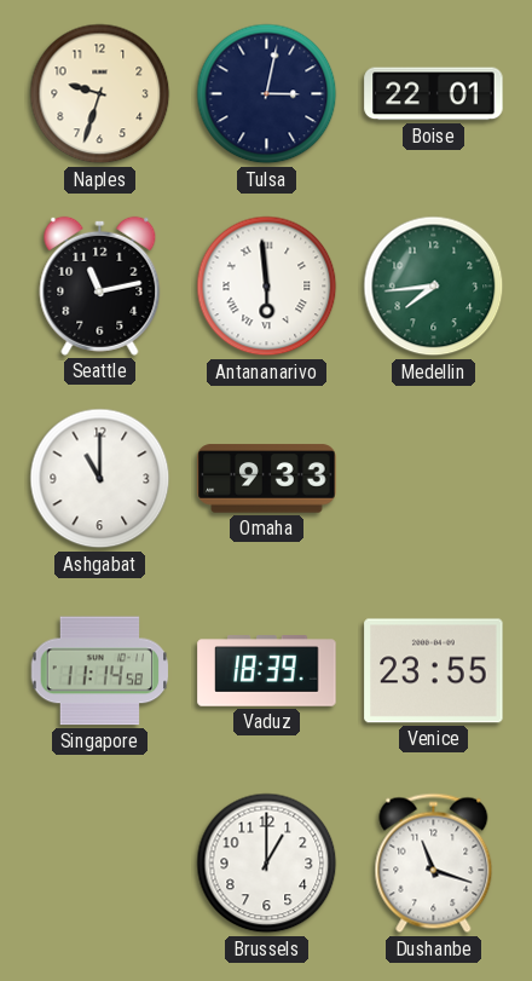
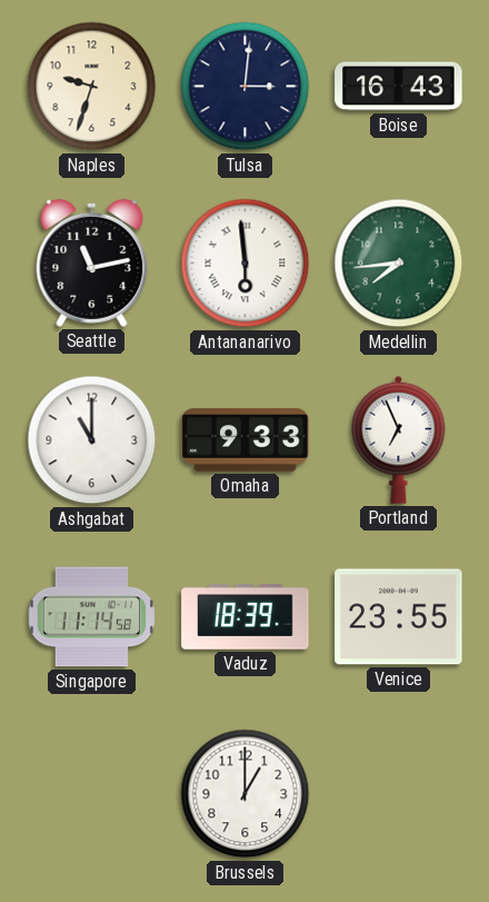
Tulsa: 3:02 -> 3:01 (246, 87)
Boise: 22:01 -> 16:43 (399, 87)
Portland: none -> 6:56 (399, 439)
Dushanbe: 11:18 -> none (434, 864)
